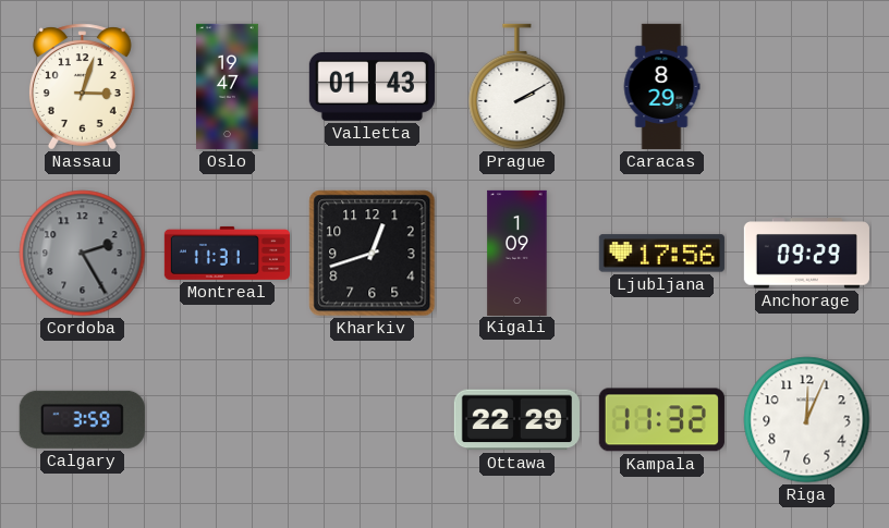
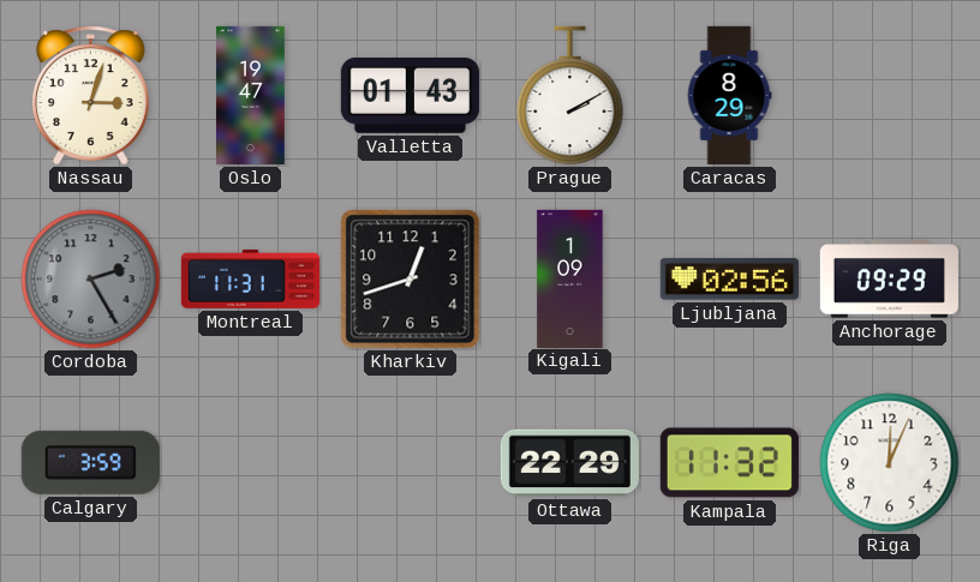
Ljubljana: 17:56 -> 02:56 (729, 280)
